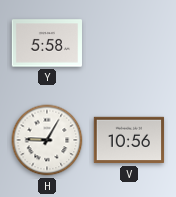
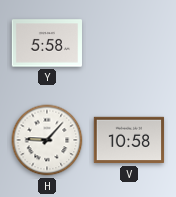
H: 9:05 -> 9:07 (47, 140)
V: 10:56 -> 10:58 (129, 140)
